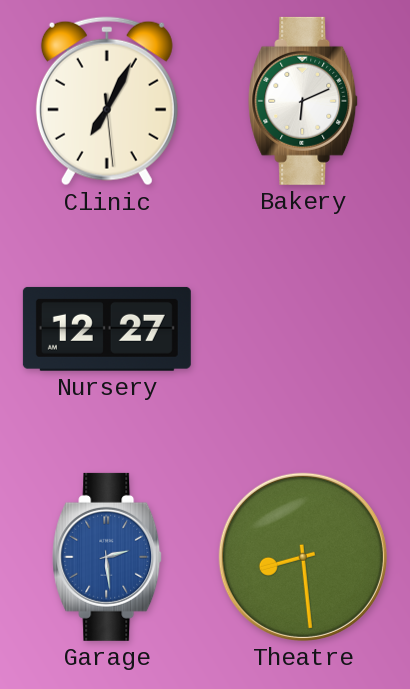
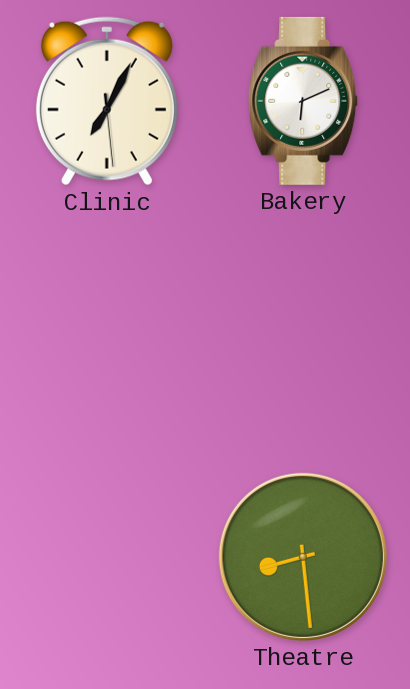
Nursery: 12:27 -> none (107, 329)
Garage: 2:29 -> none (108, 557)
